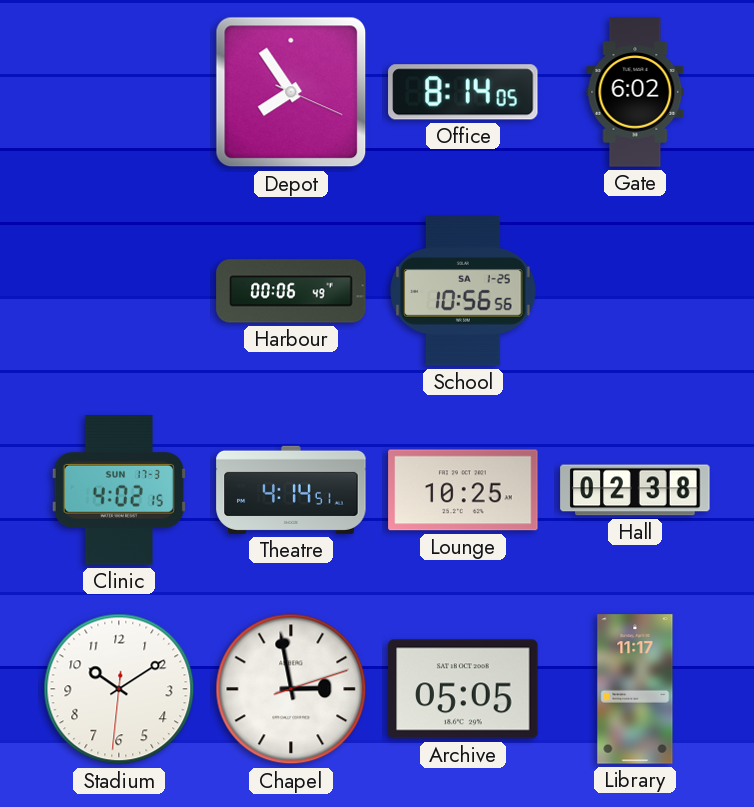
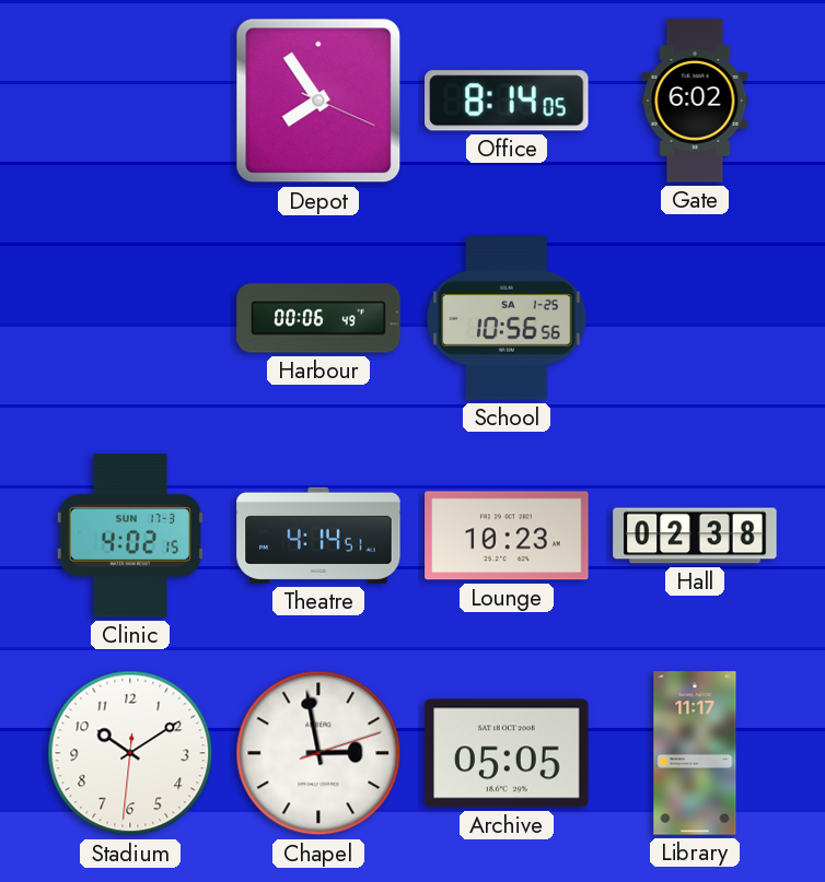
Lounge: 10:25 -> 10:23 (507, 536)
